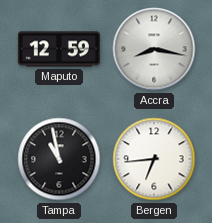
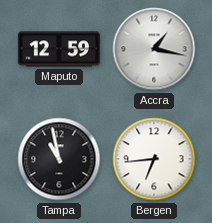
Accra: 8:17 -> 1:17 (154, 49)
